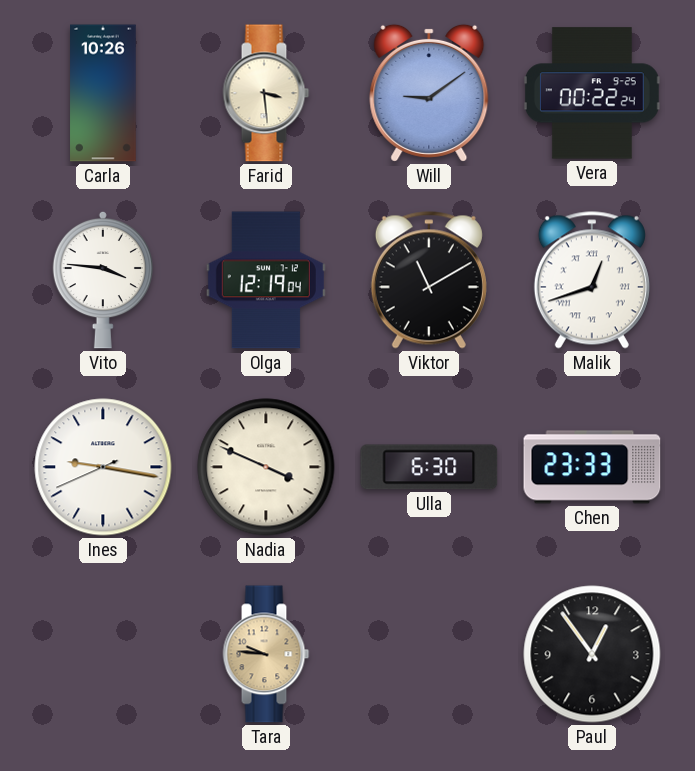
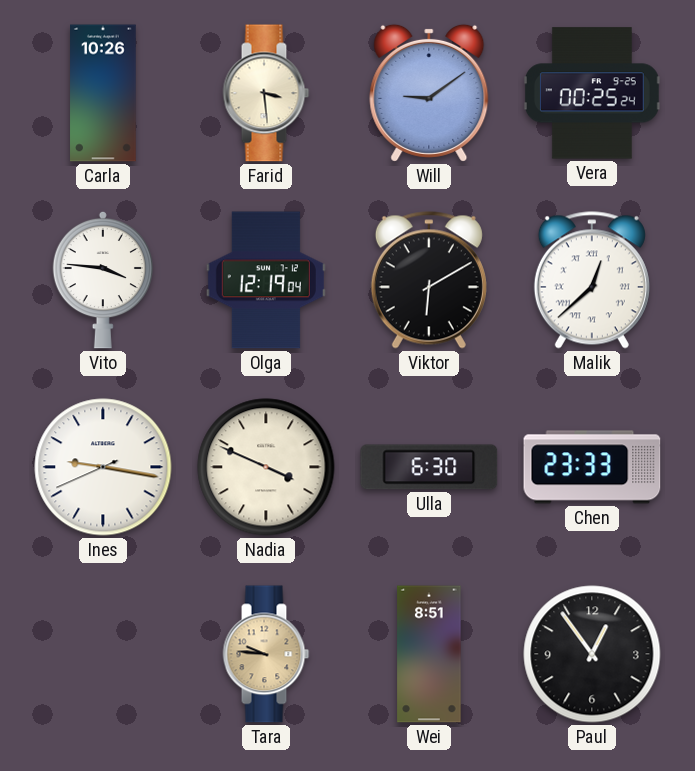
Vera: 00:22 -> 00:25 (592, 93)
Viktor: 11:10 -> 6:10 (429, 280)
Malik: 12:42 -> 12:38 (592, 280)
Wei: none -> 8:51 (429, 654)
